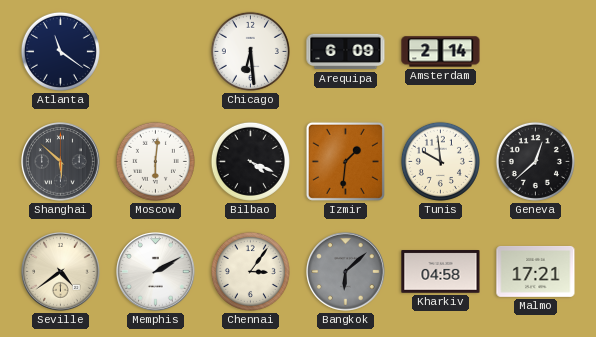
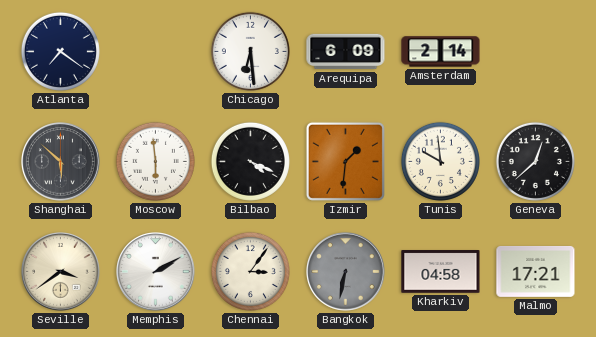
Atlanta: 11:21 -> 7:21 (60, 51)
Moscow: 6:01 -> 5:59 (155, 161)
Seville: 4:39 -> 3:39 (61, 272)
Bangkok: 6:08 -> 6:32 (346, 272)
